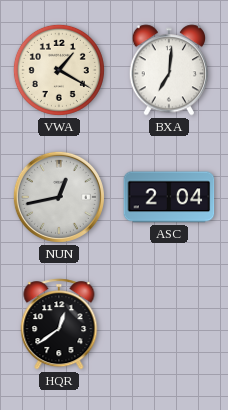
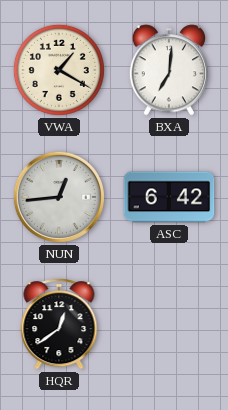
NUN: 12:43 -> 12:44 (59, 197)
ASC: 2:04 -> 6:42 (169, 197)
